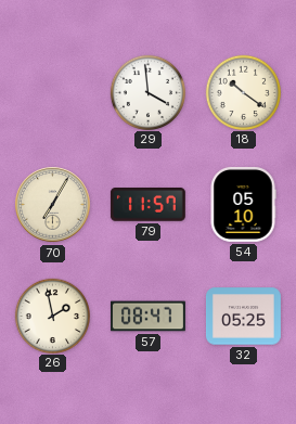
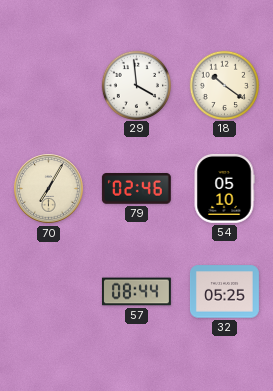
79: 11:57 -> 02:46 (136, 189)
26: 1:58 -> none (52, 316)
57: 08:47 -> 08:44 (136, 292)
